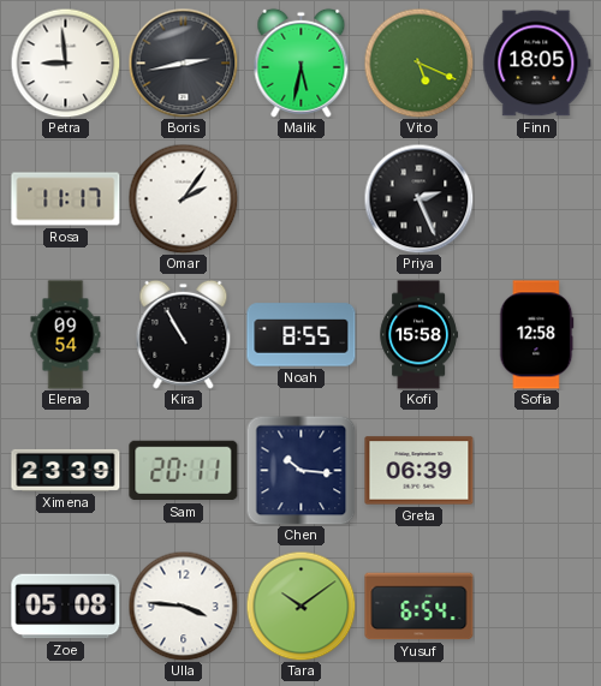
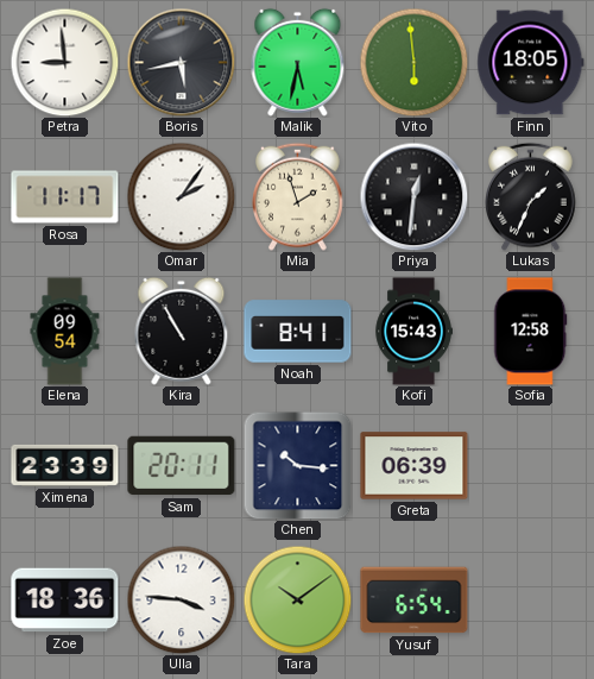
Boris: 2:43 -> 5:43 (181, 62)
Vito: 5:19 -> 5:59 (413, 62)
Mia: none -> 1:57 (298, 196)
Priya: 2:26 -> 12:31 (413, 196)
Lukas: none -> 1:34 (531, 196)
Noah: 8:55 -> 8:41 (298, 332)
Kofi: 15:58 -> 15:43 (413, 332)
Zoe: 05:08 -> 18:36 (65, 601)
